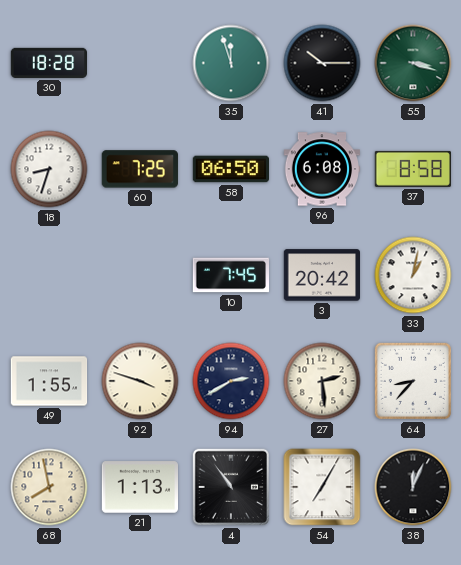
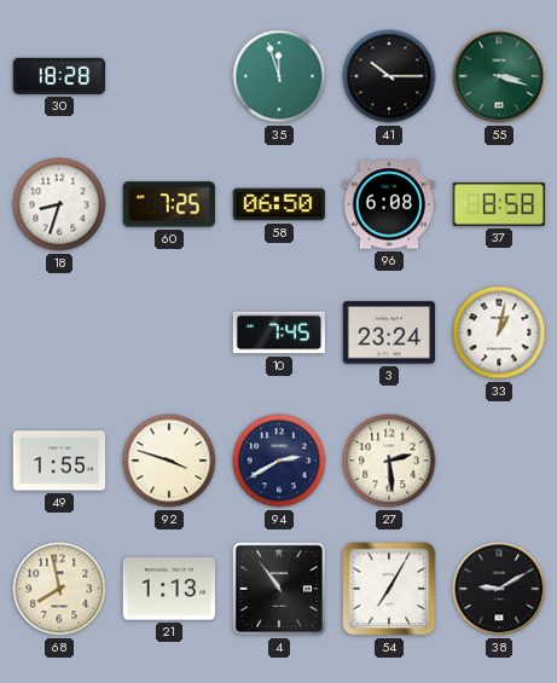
3: 20:42 -> 23:24 (388, 332)
64: 8:37 -> none (413, 381)
38: 12:04 -> 9:10 (499, 589)
